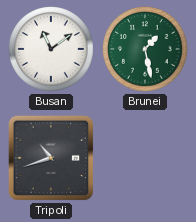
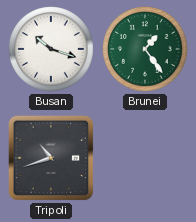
Busan: 11:09 -> 10:18 (51, 49)
Brunei: 1:28 -> 1:24 (145, 49)
